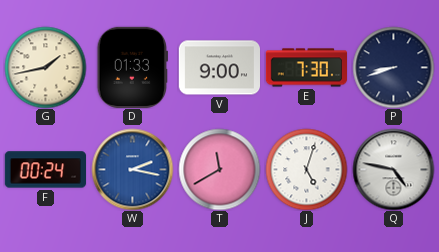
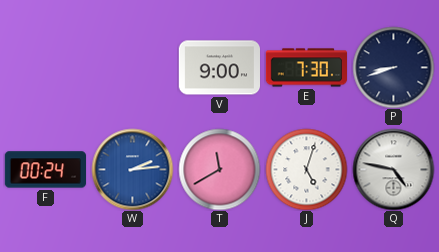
G: 1:43 -> none (45, 67)
D: 01:33 -> none (132, 67)
W: 2:17 -> 2:14 (132, 169)
